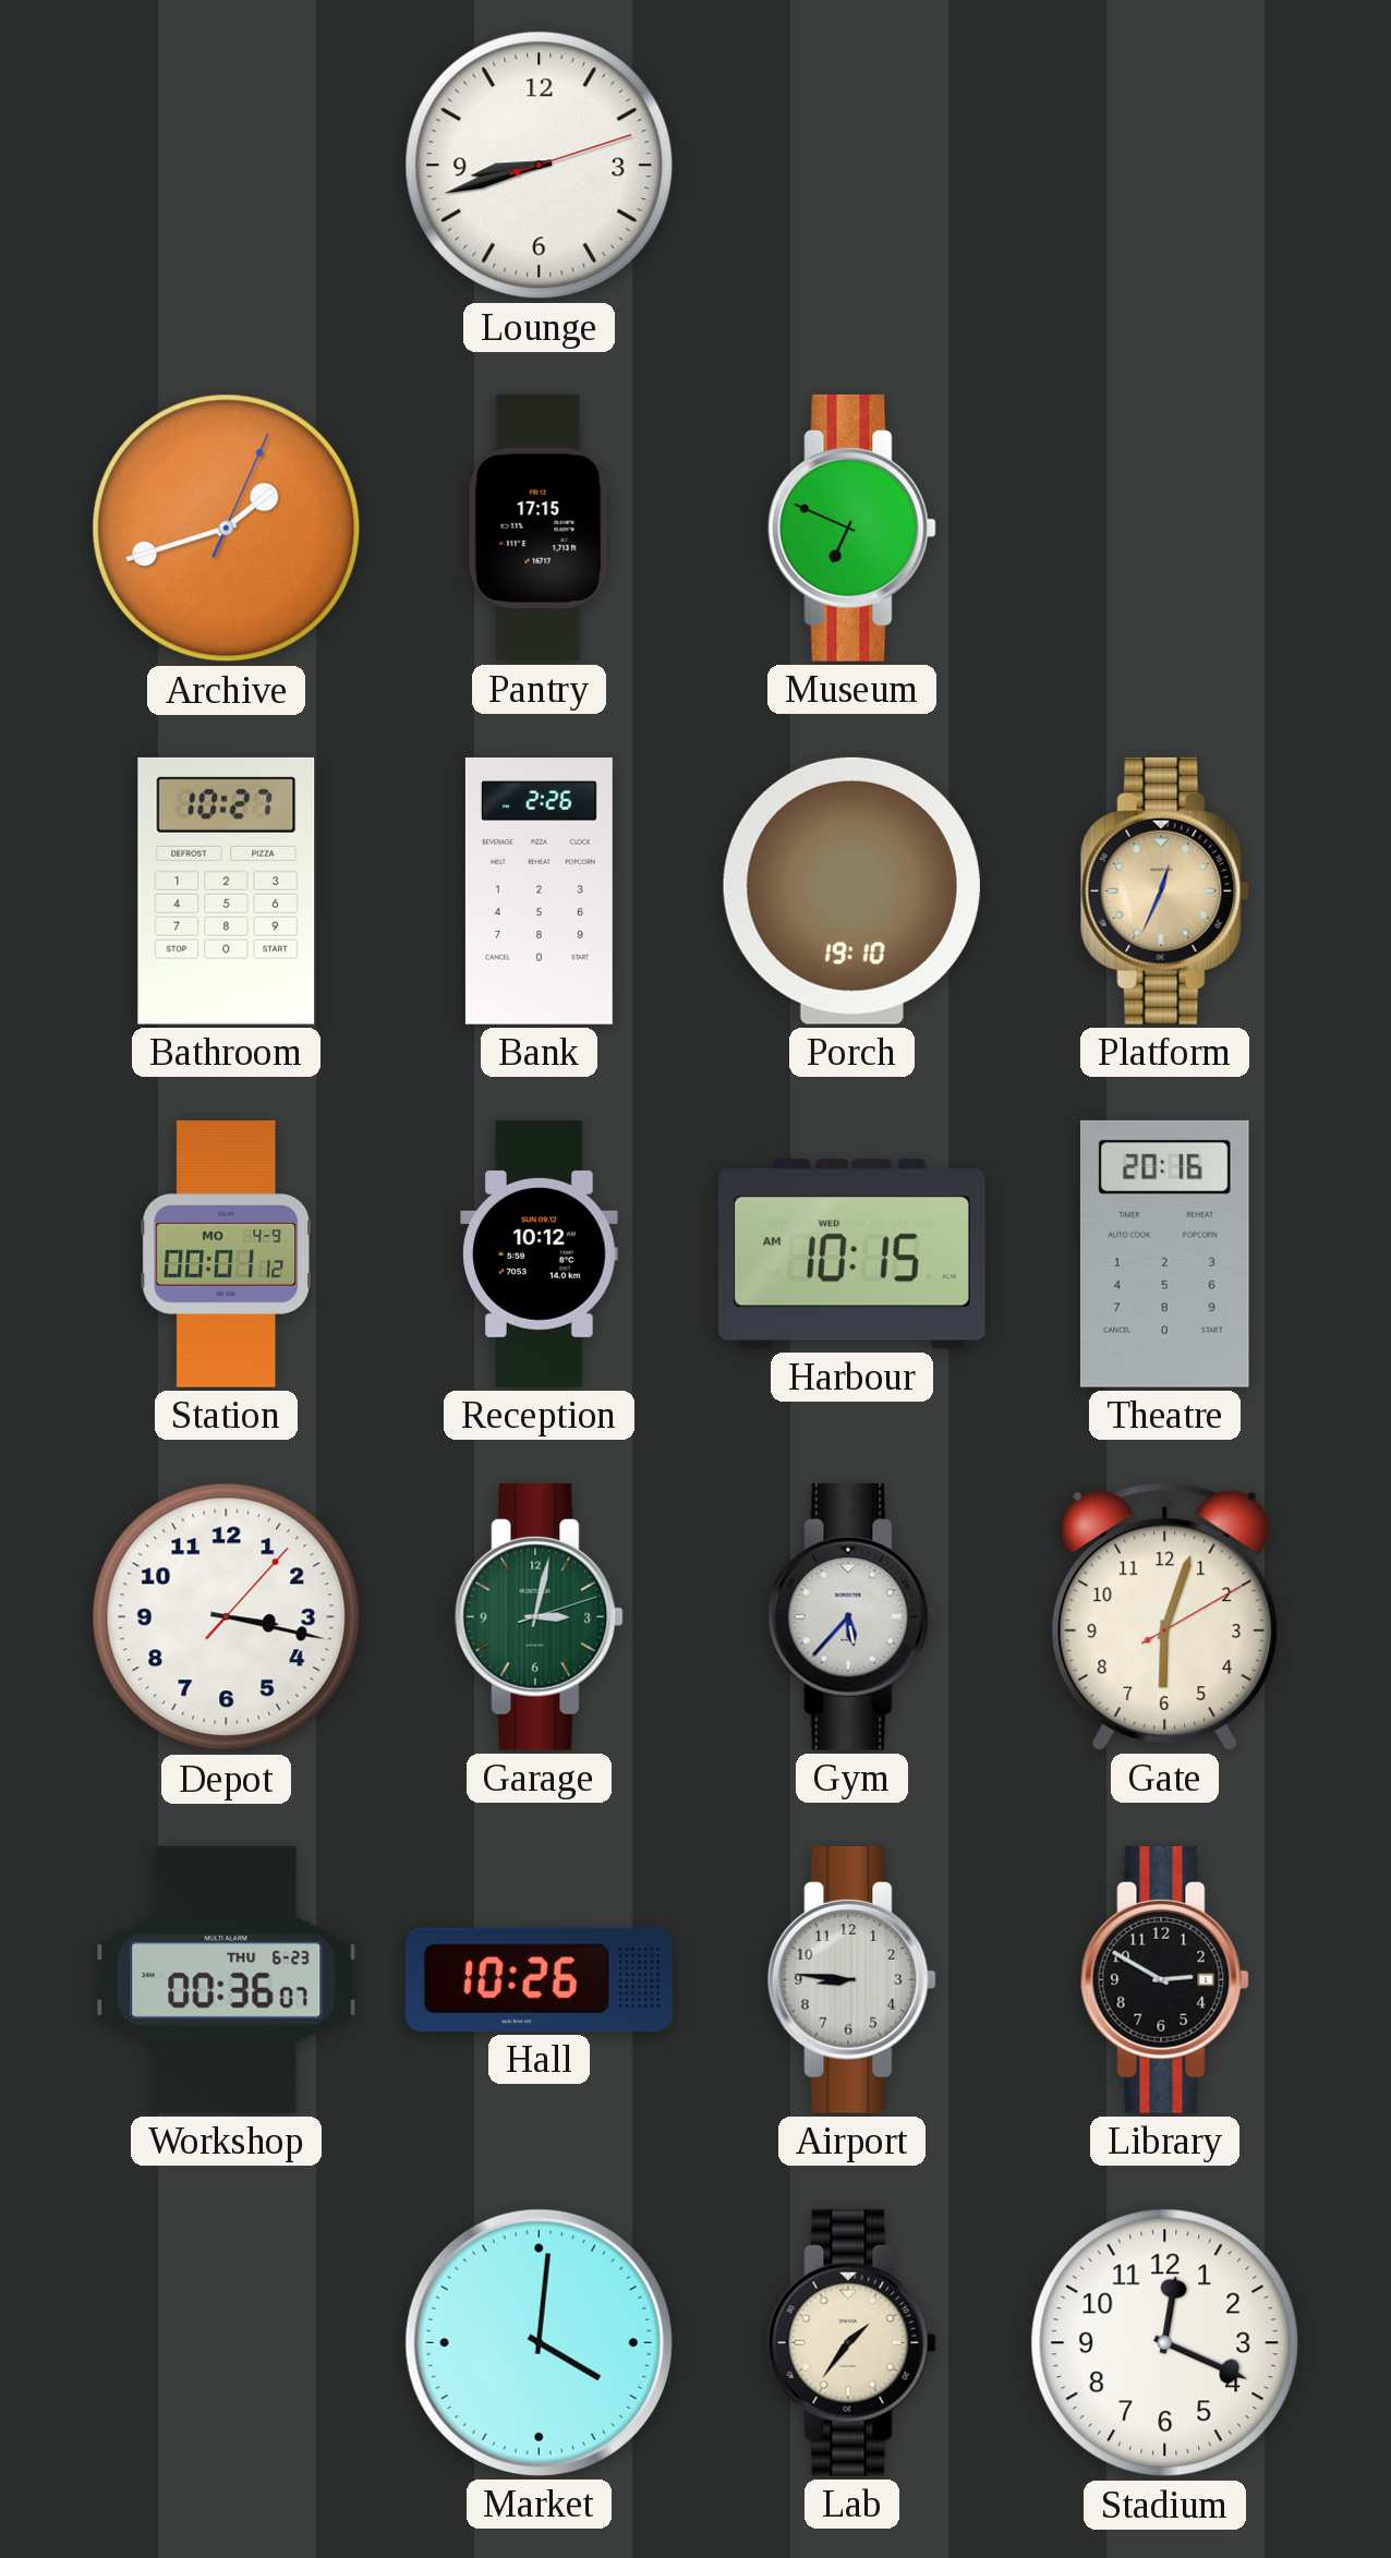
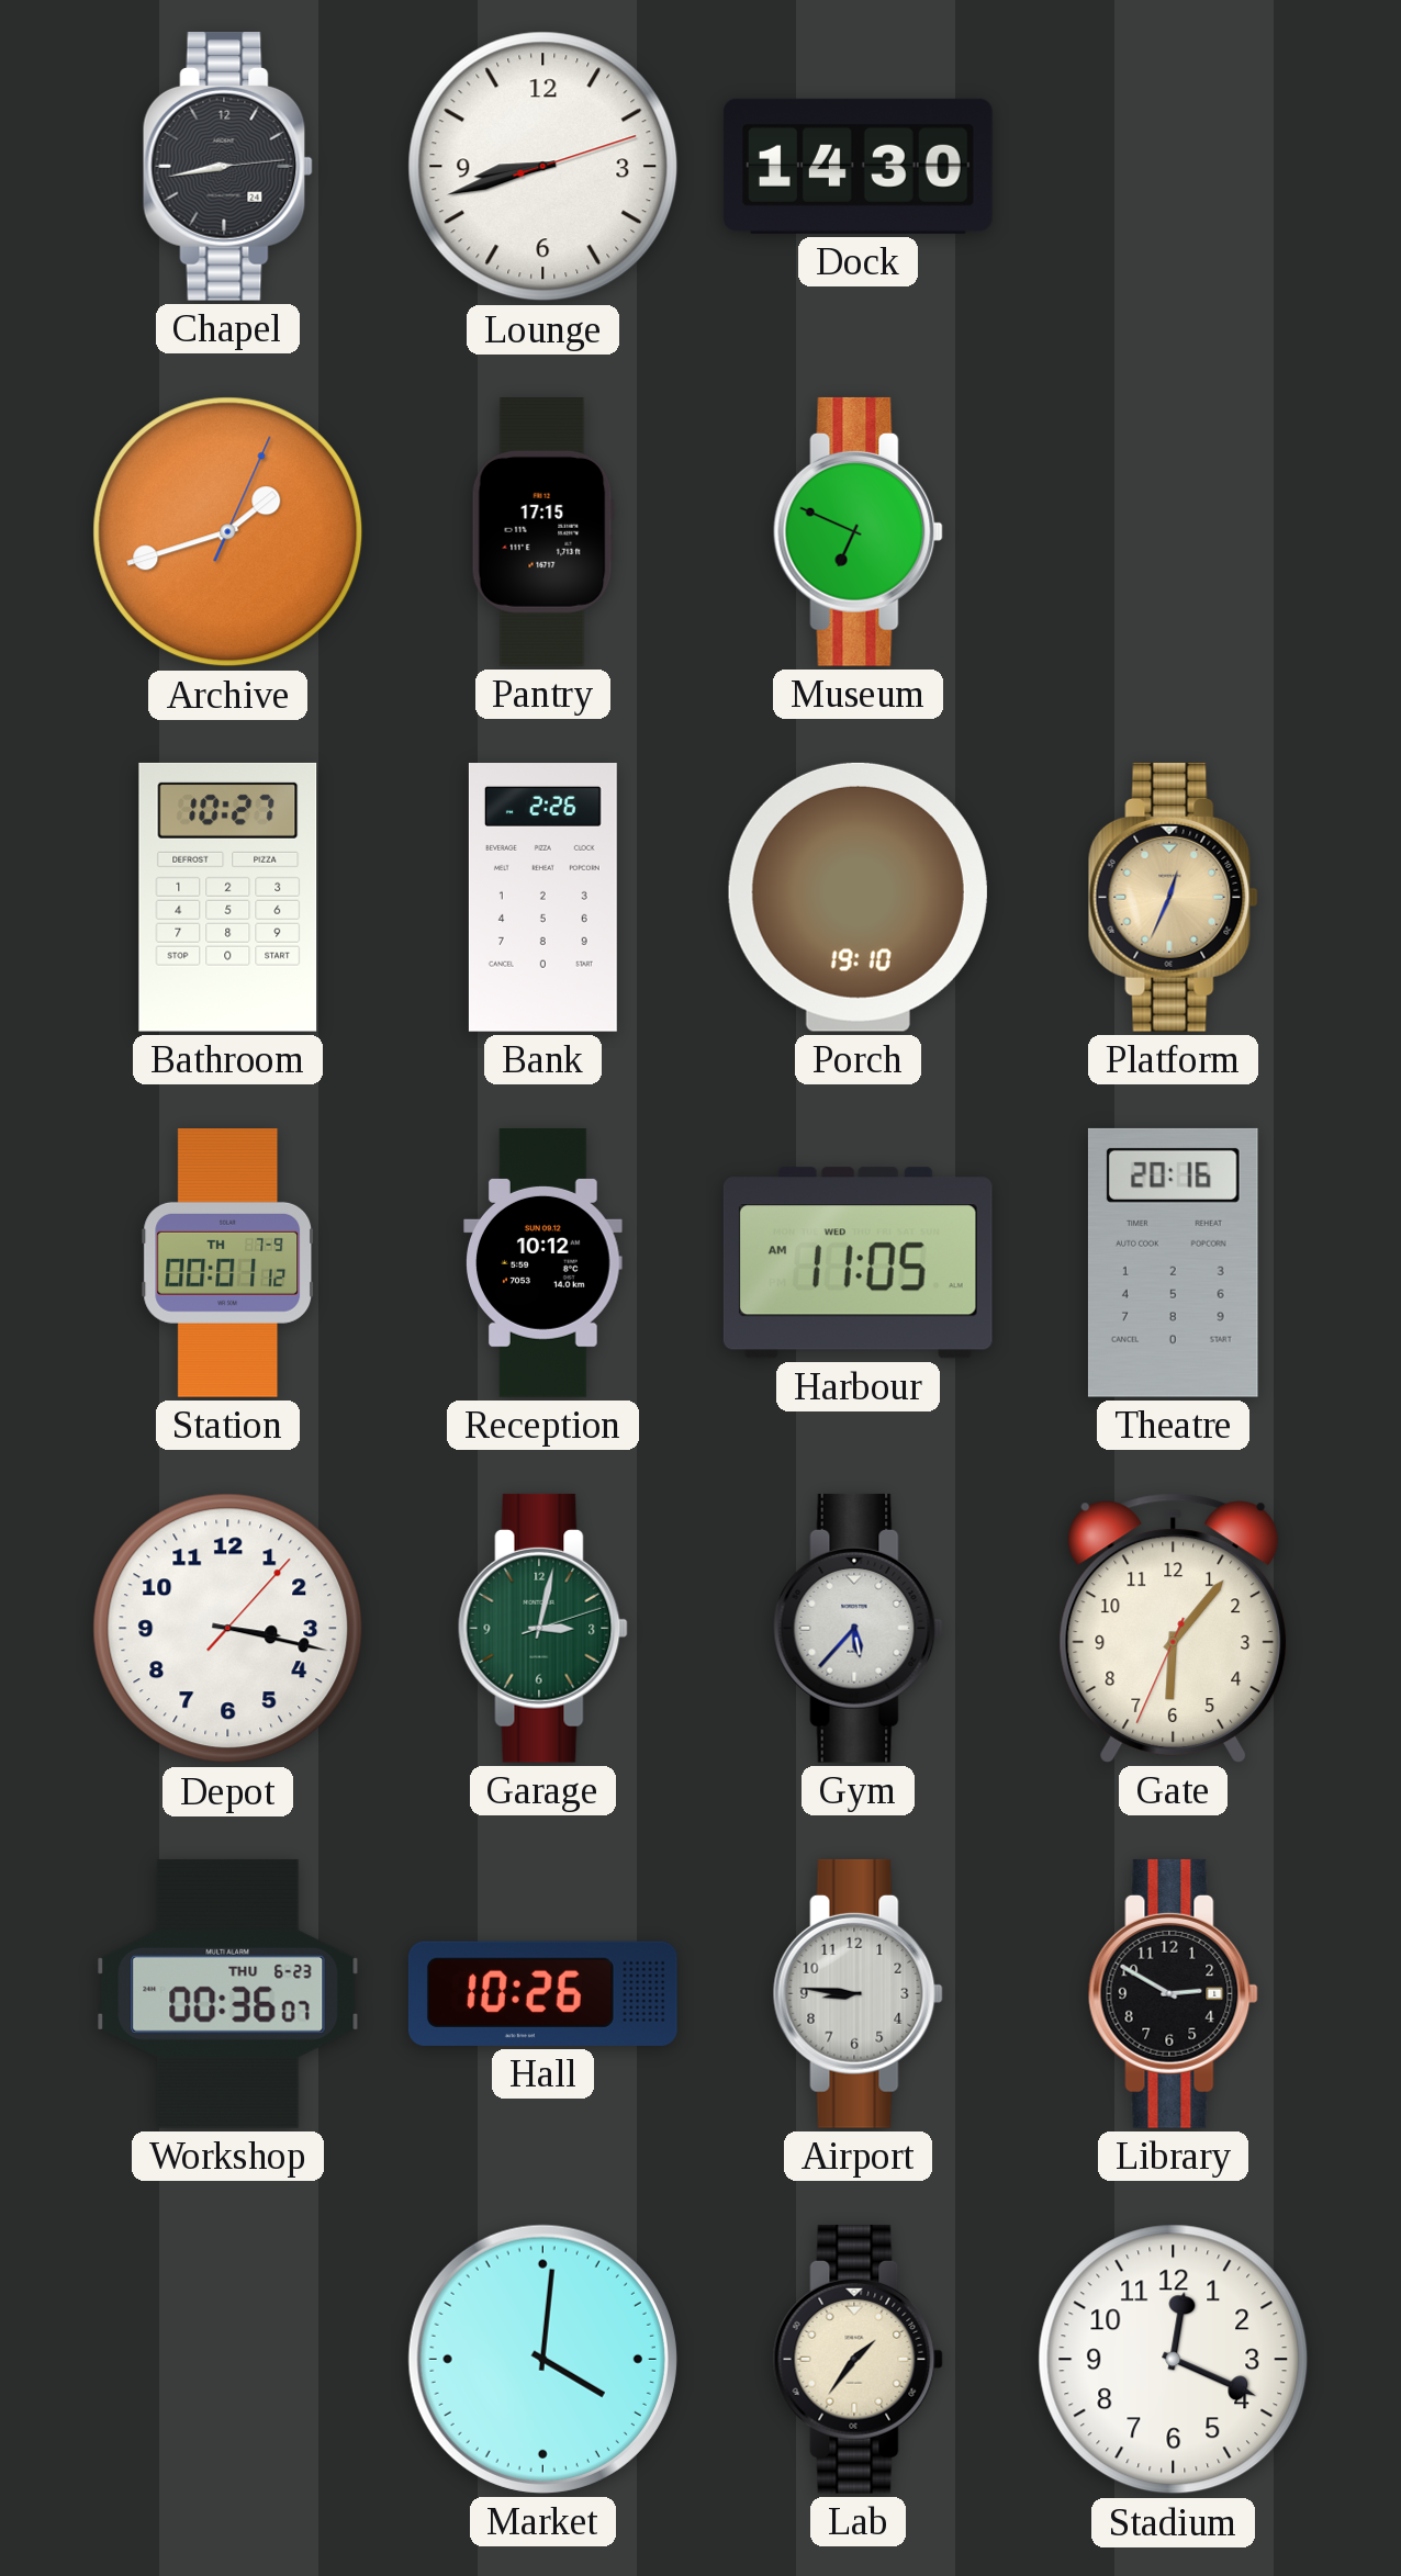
Chapel: none -> 8:43 (227, 166)
Dock: none -> 14:30 (858, 166)
Station date: MO 4-9 -> TH 7-9 (228, 1263)
Harbour: 10:15 -> 11:05 (858, 1263)
Gate: 6:03 -> 6:06 (1174, 1628)
